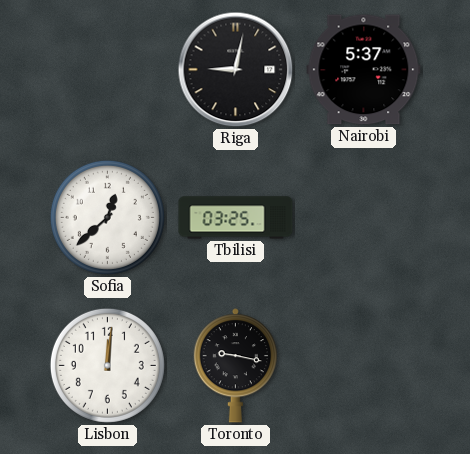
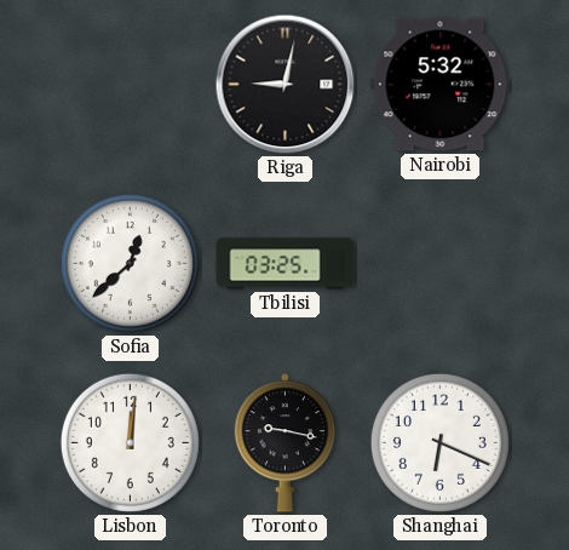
Nairobi: 5:37 -> 5:32 (441, 85)
Shanghai: none -> 6:19 (439, 442)
